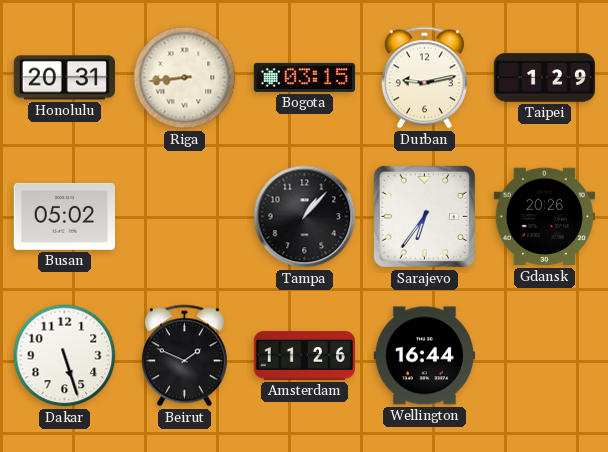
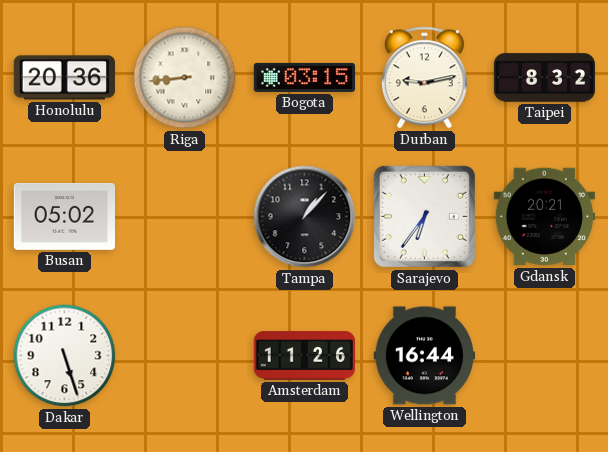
Honolulu: 20:31 -> 20:36 (64, 78)
Taipei: 1:29 -> 8:32 (544, 78)
Gdansk: 20:26 -> 20:21 (544, 217)
Beirut: 1:49 -> none (184, 356)
